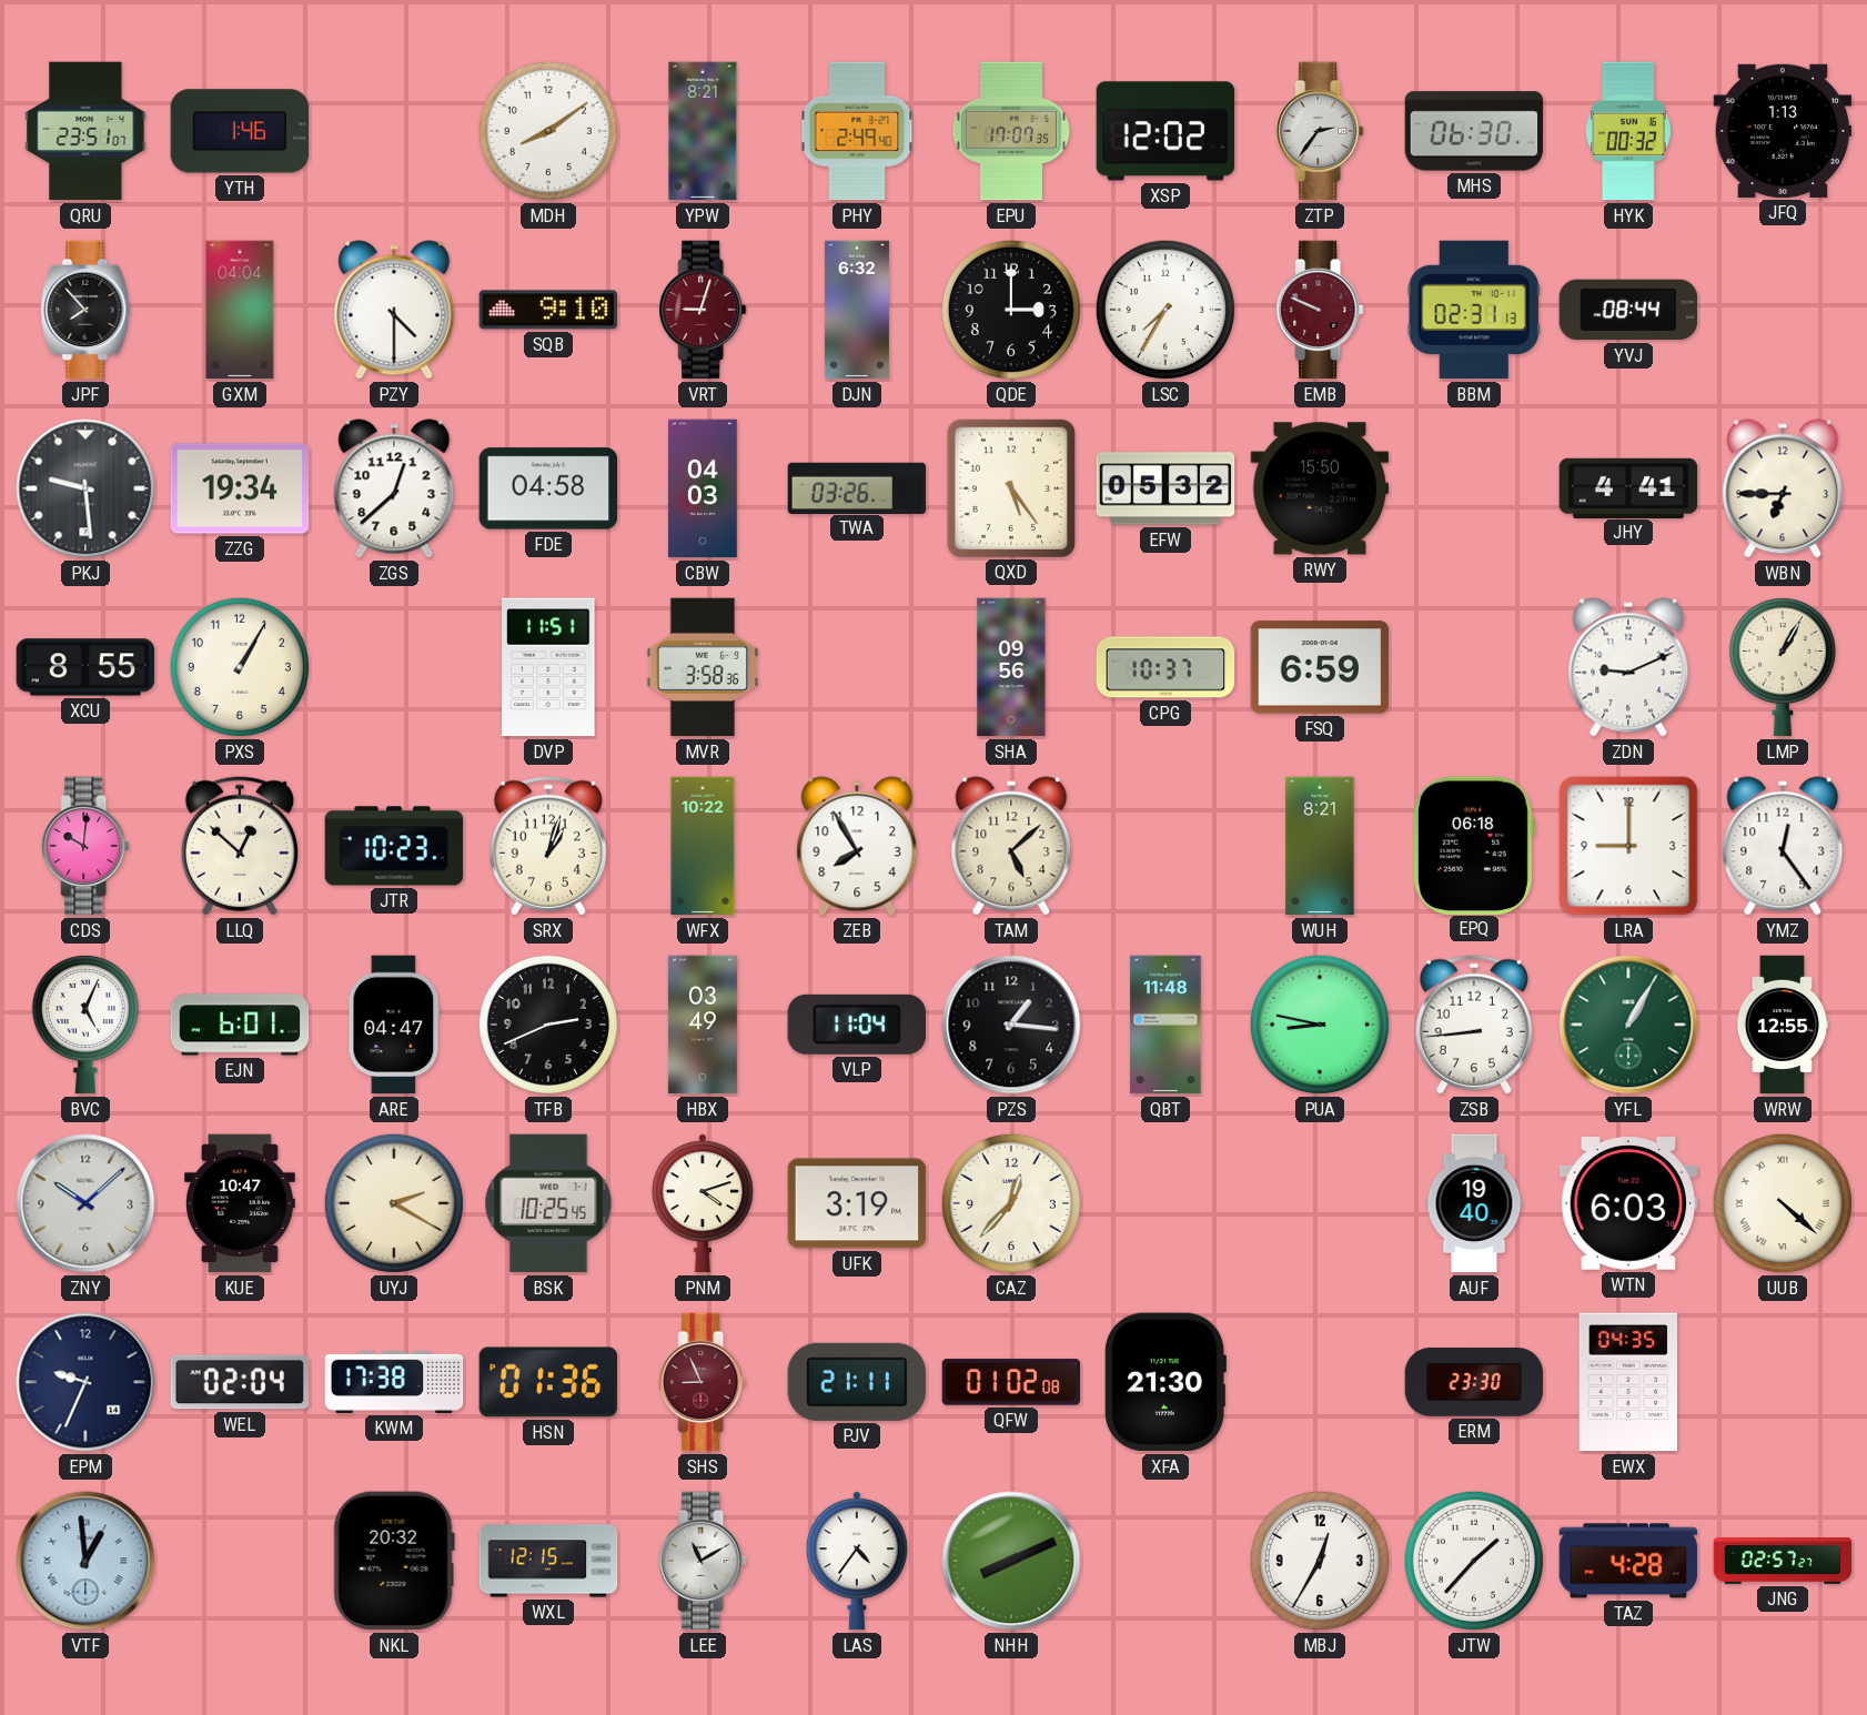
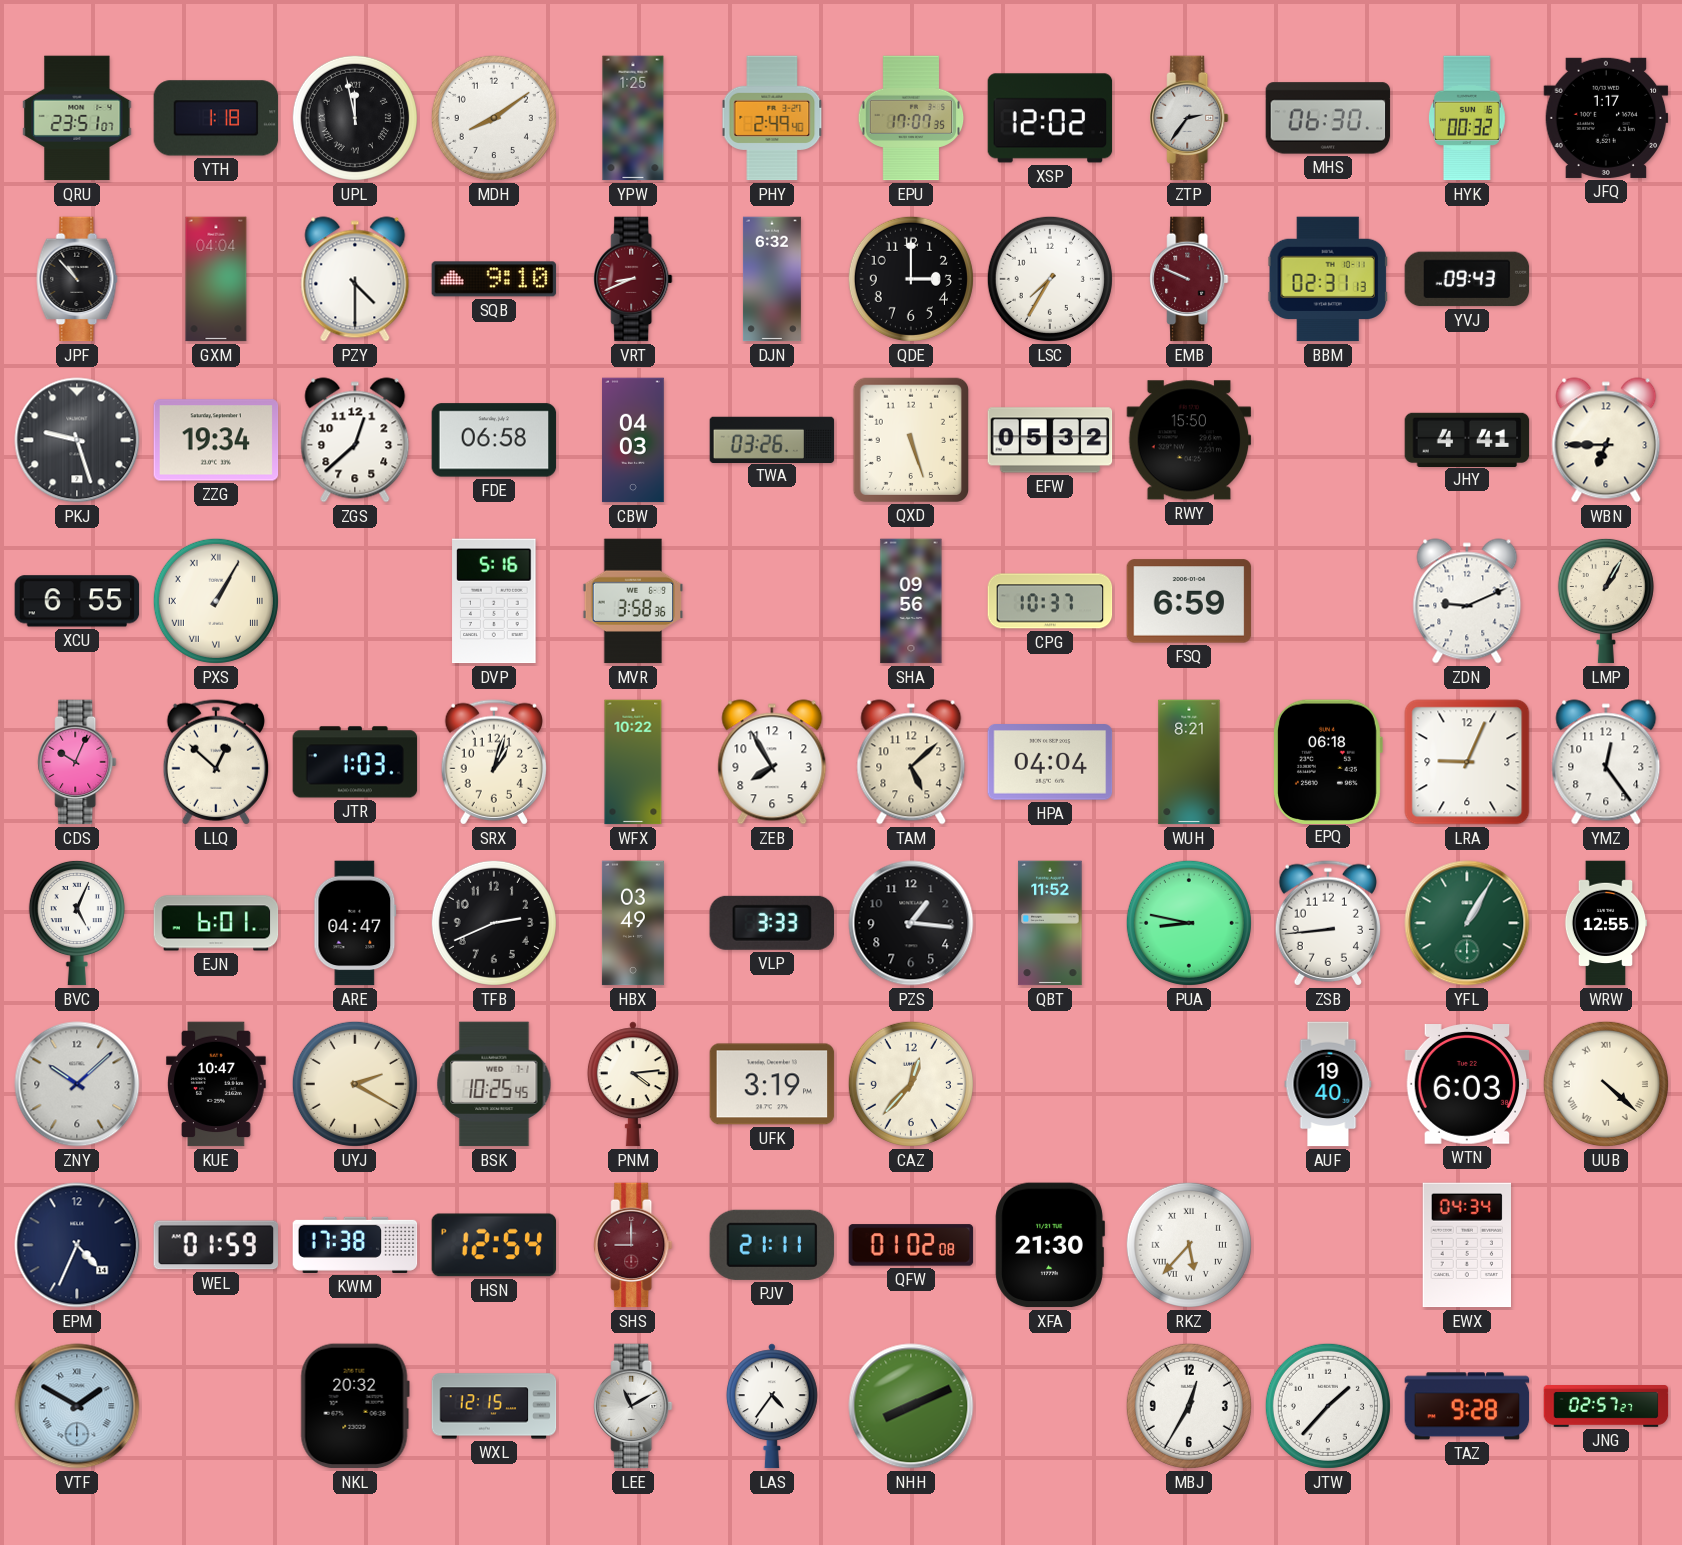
YTH: 1:46 -> 1:18 (216, 118)
UPL: none -> 11:58 (355, 118)
YPW: 8:21 -> 1:25 (633, 118)
JFQ: 1:13 -> 1:17 (1606, 118)
JPF: 7:53 -> 10:53 (77, 279)
VRT: 9:03 -> 8:41 (633, 279)
YVJ: 08:44 -> 09:43 (1467, 279)
PKJ: 9:29 -> 9:27 (77, 440)
FDE: 04:58 -> 06:58 (494, 440)
QXD: 5:24 -> 5:27 (910, 439)
XCU: 8:55 -> 6:55 (77, 601)
PXS numerals: Arabic -> Roman (216, 601)
DVP: 11:51 -> 5:16 (494, 601)
CDS: 10:01 -> 10:04 (77, 762)
JTR: 10:23 -> 1:03 (355, 762)
HPA: none -> 04:04 (1050, 762)
LRA: 9:00 -> 9:04 (1467, 762)
VLP: 11:04 -> 3:33 (771, 923)
QBT: 11:48 -> 11:52 (1050, 923)
PNM: 4:12 -> 4:14 (633, 1084)
EPM: 9:34 -> 4:34 (77, 1245)
WEL: 02:04 -> 01:59 (216, 1245)
HSN: 01:36 -> 12:54 (494, 1245)
SHS: 8:56 -> 9:00 (633, 1245)
RKZ: none -> 5:37 (1189, 1245)
ERM: 23:30 -> none (1474, 1382)
EWX: 04:35 -> 04:34 (1466, 1245)
VTF: 12:59 -> 1:50 (77, 1406)
TAZ: 4:28 -> 9:28 (1467, 1406)
